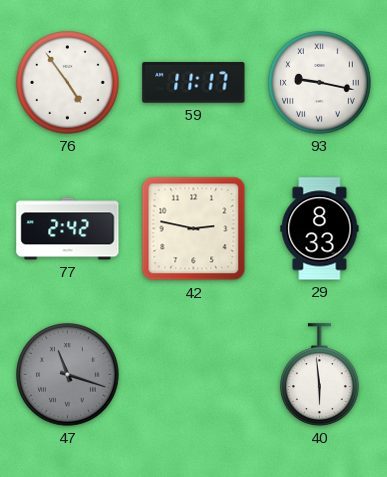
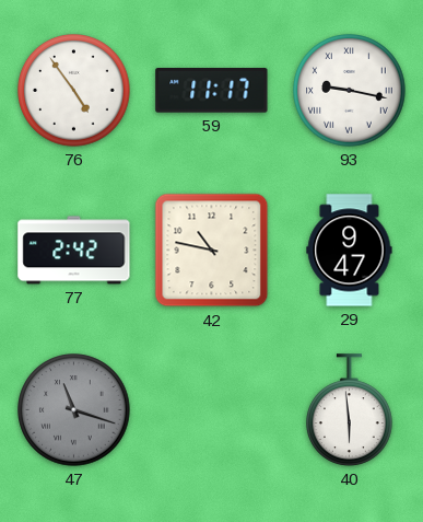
42: 2:47 -> 10:47 (212, 251)
29: 8:33 -> 9:47 (350, 251)
